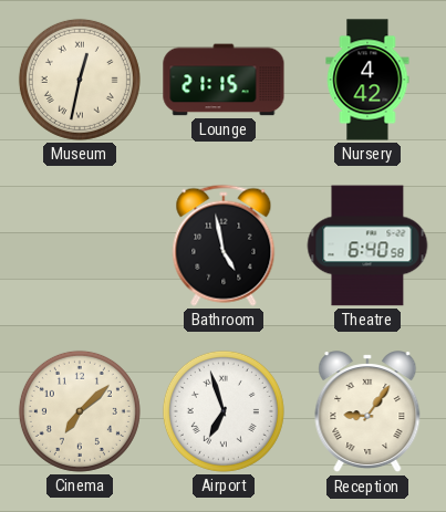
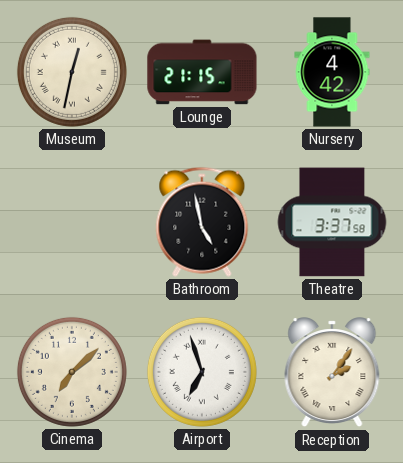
Theatre: 6:40 -> 3:37 (332, 222)
Reception: 9:06 -> 2:06 (332, 373)
